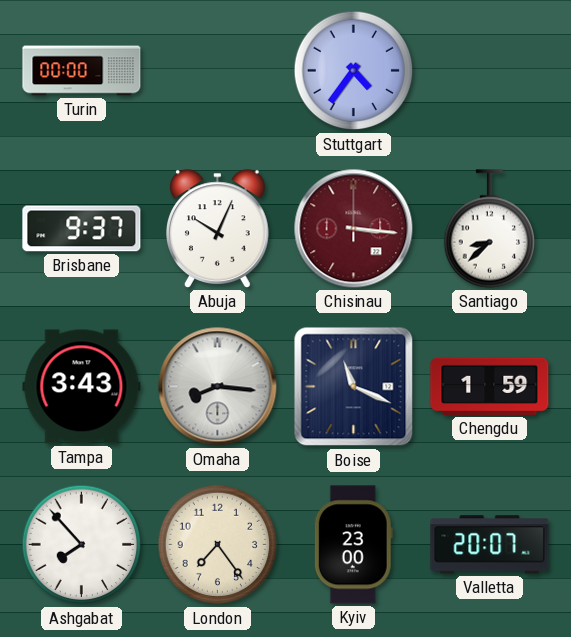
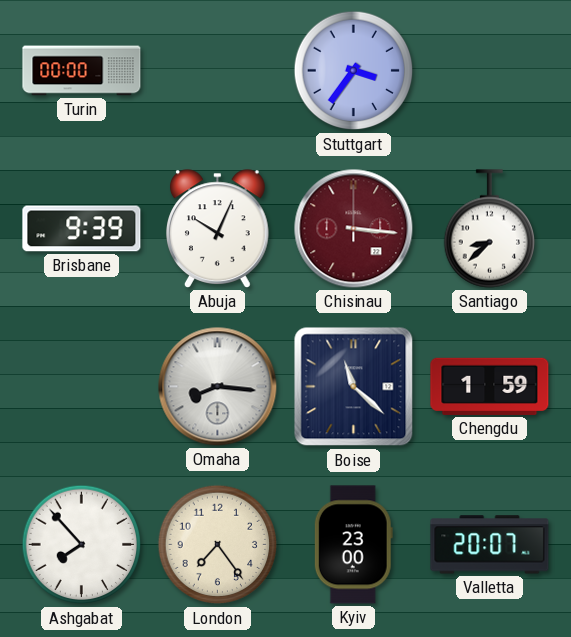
Stuttgart: 4:36 -> 3:36 (354, 71)
Brisbane: 9:37 -> 9:39 (82, 229)
Tampa: 3:43 -> none (82, 387)
Boise: 11:19 -> 11:22 (354, 387)
